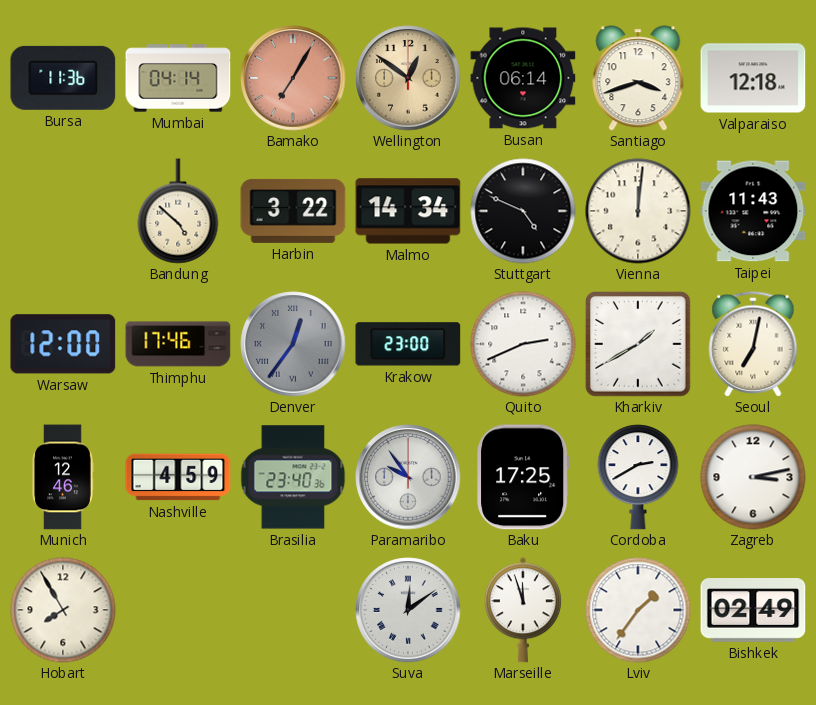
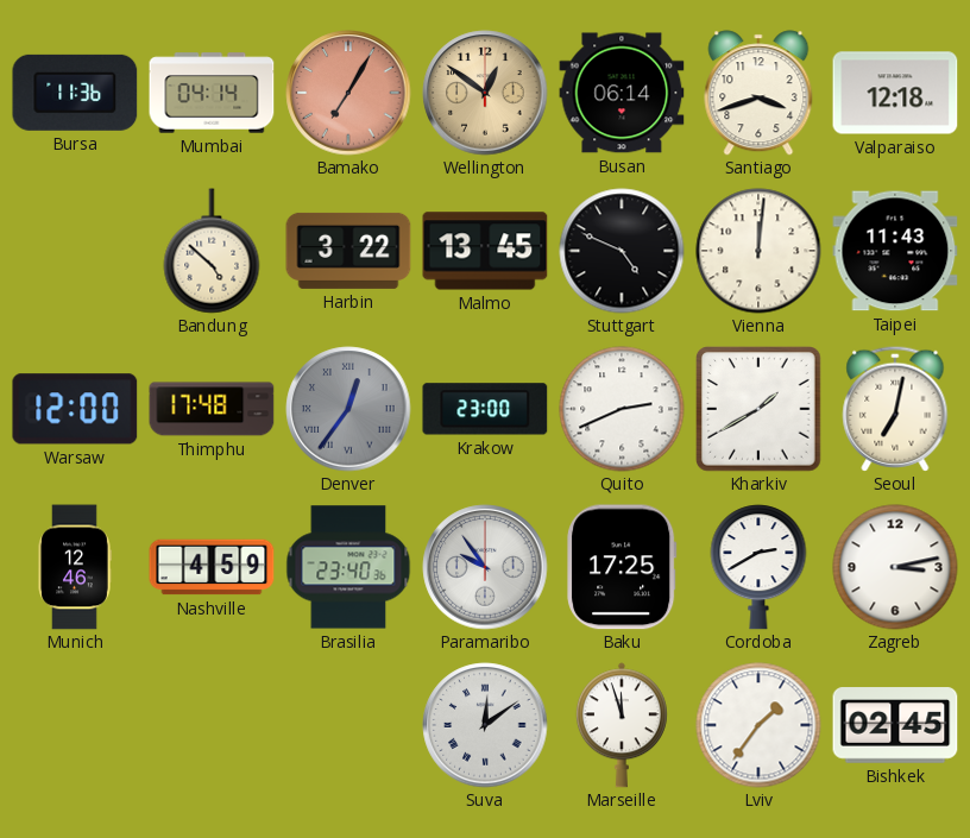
Malmo: 14:34 -> 13:45 (485, 251)
Thimphu: 17:46 -> 17:48 (212, 409)
Hobart: 7:55 -> none (63, 610)
Bishkek: 02:49 -> 02:45 (895, 725)
